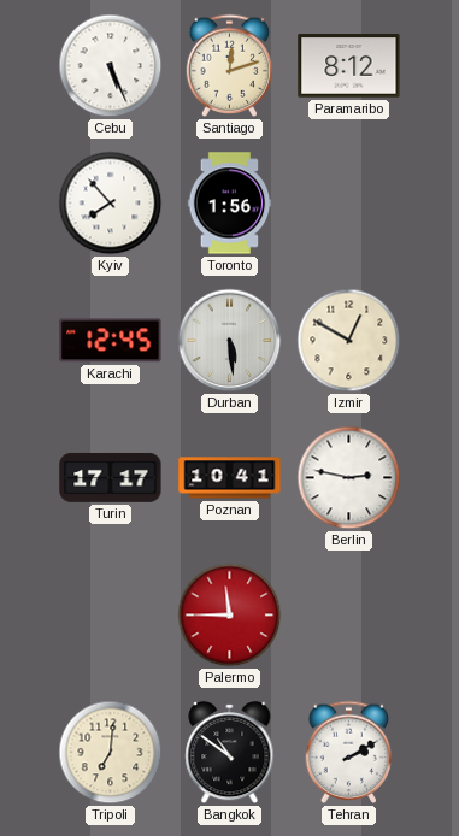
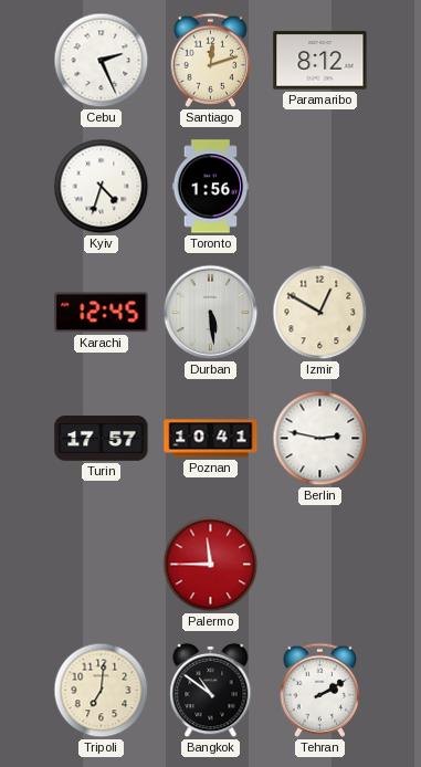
Cebu: 5:26 -> 2:26 (102, 61)
Kyiv: 7:53 -> 4:33 (102, 187)
Turin: 17:17 -> 17:57 (102, 438)
